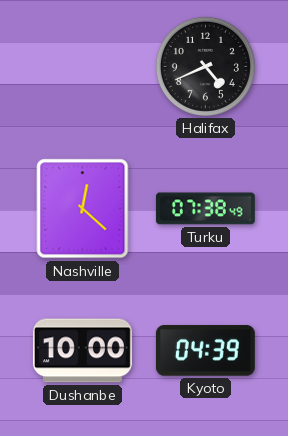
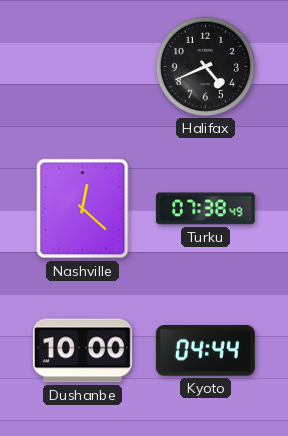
Kyoto: 04:39 -> 04:44 (205, 351)
